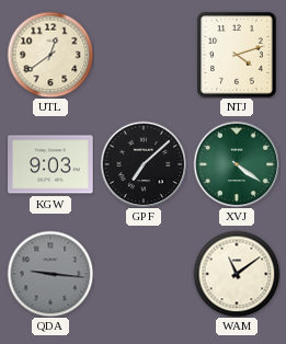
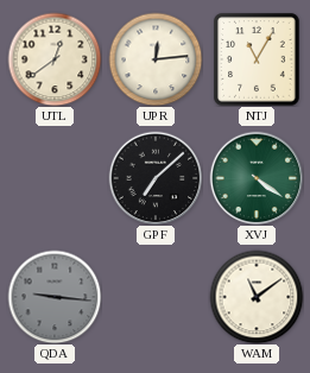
UPR: none -> 12:14 (156, 59)
NTJ: 4:12 -> 11:05 (257, 59)
KGW: 9:03 -> none (50, 164)
